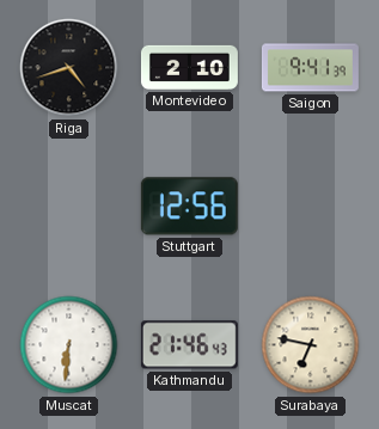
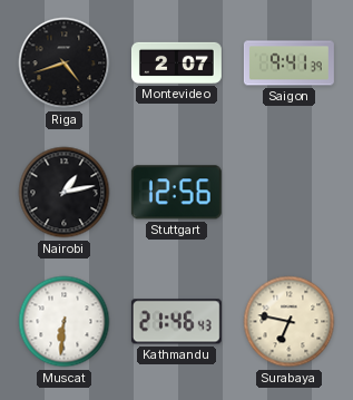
Montevideo: 2:10 -> 2:07 (176, 62)
Nairobi: none -> 1:13 (65, 193)
